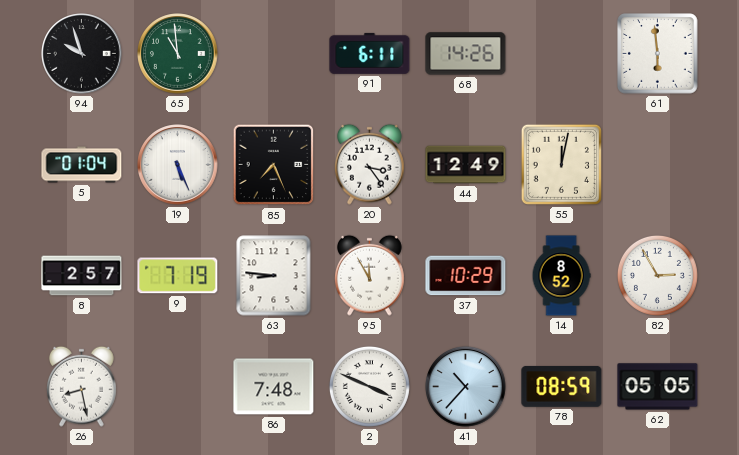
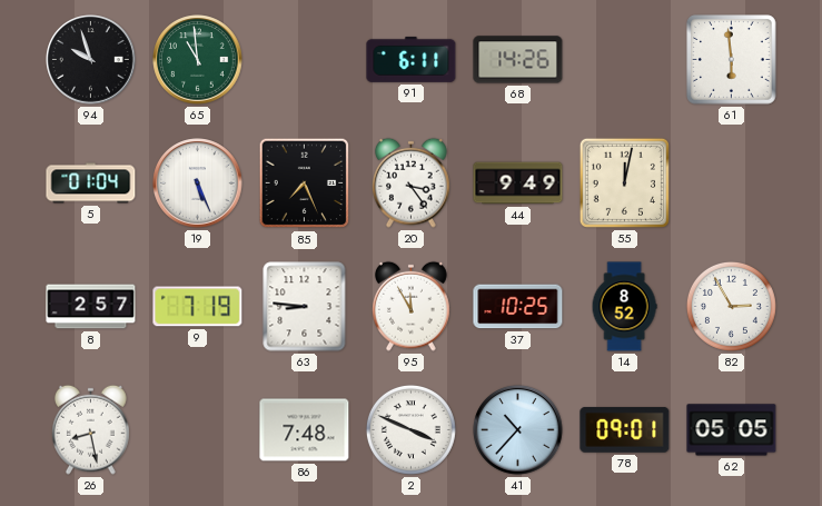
44: 12:49 -> 9:49 (518, 183)
37: 10:29 -> 10:25 (518, 307)
78: 08:59 -> 09:01 (625, 429)
